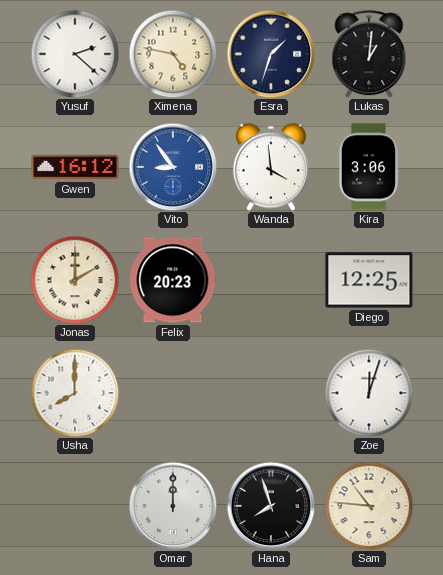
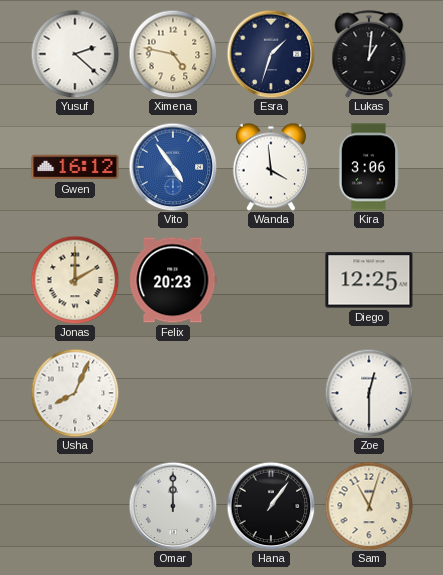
Vito: 8:54 -> 4:54 (173, 167)
Usha: 8:00 -> 8:04 (75, 393)
Zoe: 12:03 -> 12:30 (369, 393)
Hana: 7:57 -> 1:06 (271, 506)
Sam: 10:46 -> 11:03 (369, 506)
